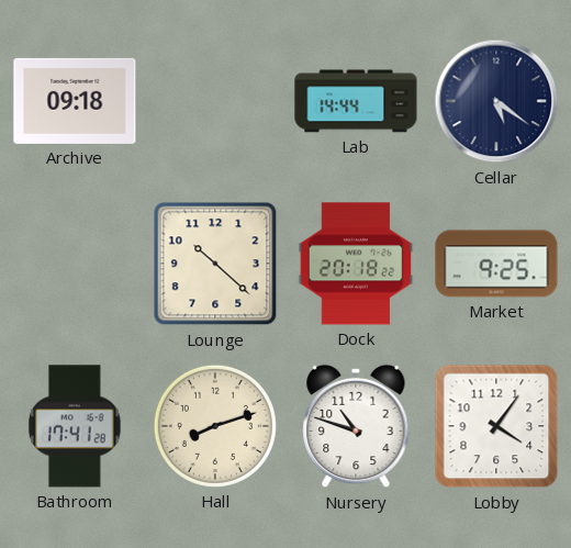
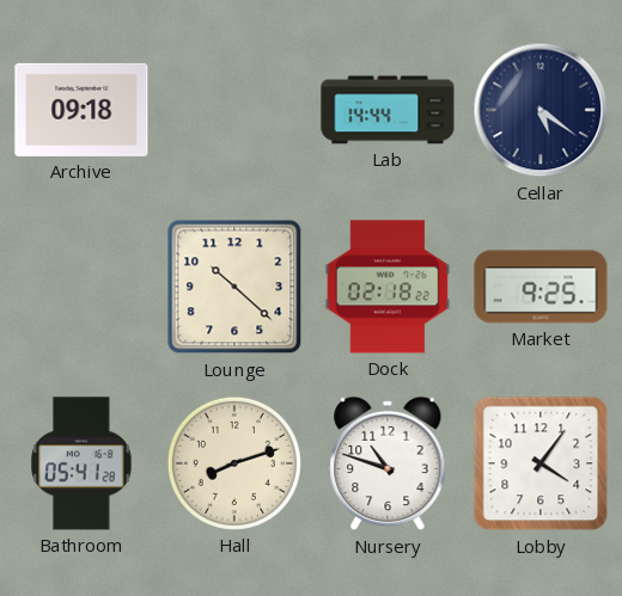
Dock: 20:18 -> 02:18 (388, 287)
Bathroom: 17:41 -> 05:41 (81, 463)
